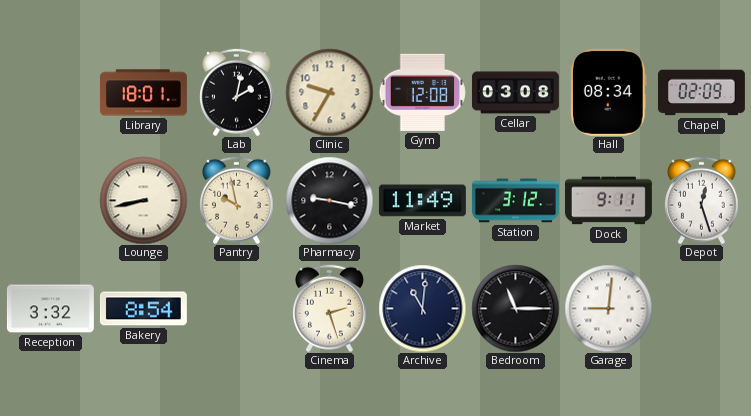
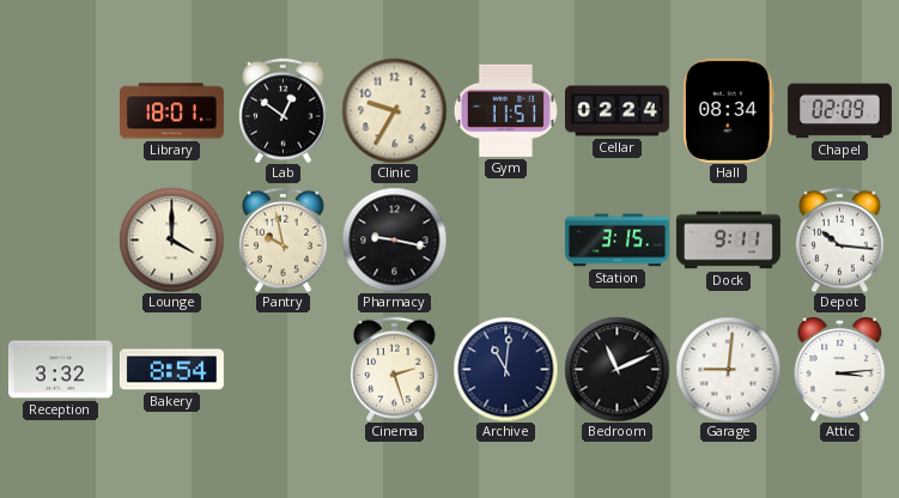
Lab: 2:02 -> 12:51 (284, 110)
Gym: 12:08 -> 11:51 (505, 110)
Cellar: 03:08 -> 02:24 (616, 111)
Lounge: 8:43 -> 4:00 (171, 239)
Market: 11:49 -> none (422, 201)
Station: 3:12 -> 3:15 (616, 241)
Depot: 12:27 -> 10:16 (840, 239)
Bedroom: 11:15 -> 11:11 (616, 369)
Attic: none -> 3:14 (840, 369)
